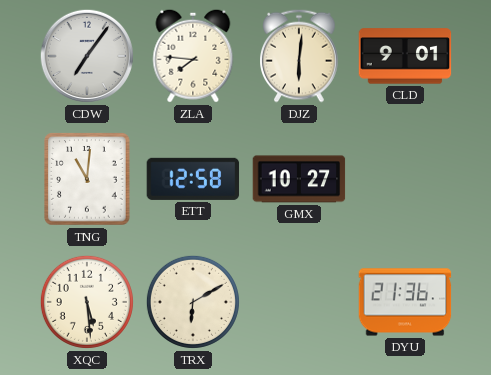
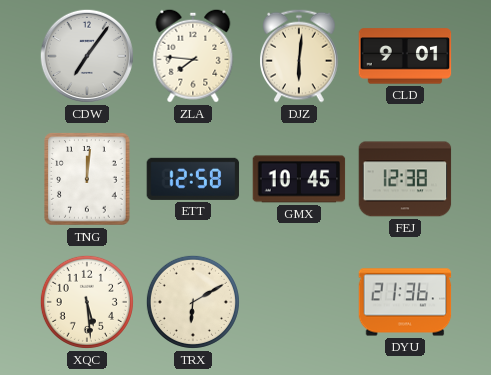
TNG: 11:01 -> 12:01 (87, 179)
GMX: 10:27 -> 10:45 (299, 179)
FEJ: none -> 12:38 (405, 179)
